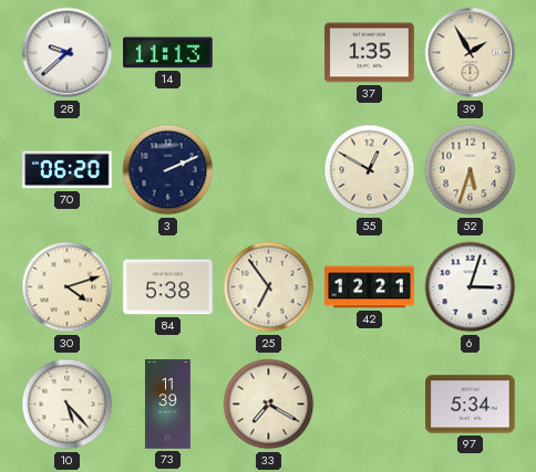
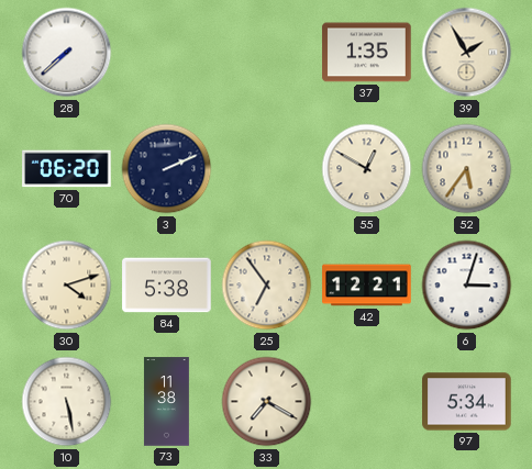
28: 9:38 -> 7:38 (67, 53)
14: 11:13 -> none (168, 53)
52: 5:33 -> 5:36 (467, 169)
10: 5:23 -> 5:28 (67, 402)
73: 11:39 -> 11:38 (167, 402)
